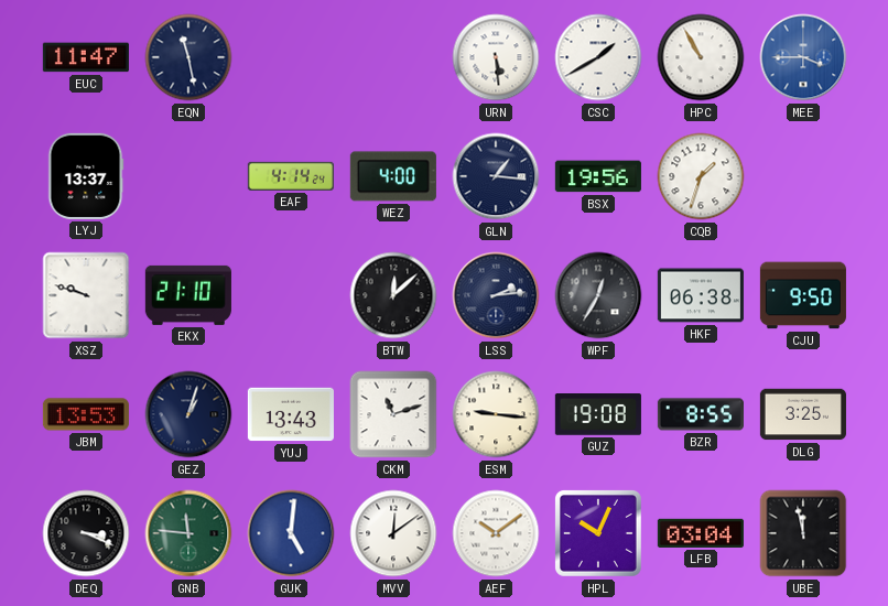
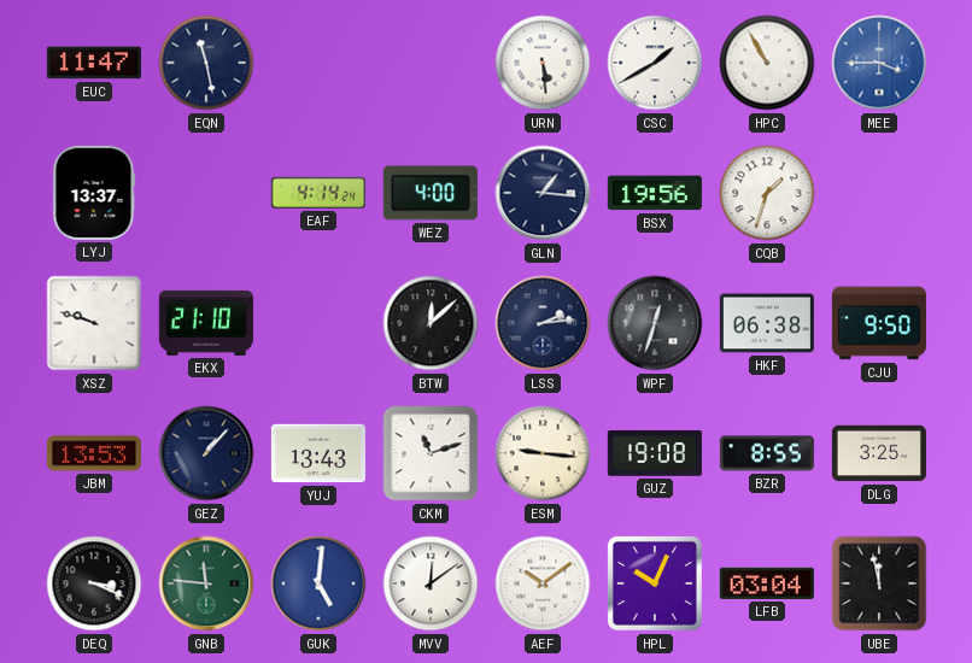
WPF: 12:35 -> 12:33 (655, 323)
GEZ: 1:03 -> 1:07 (206, 453)
